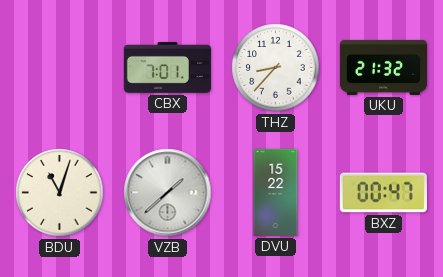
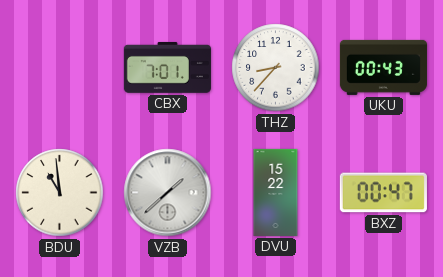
UKU: 21:32 -> 00:43 (383, 67)
BDU: 11:03 -> 10:59 (60, 193)
